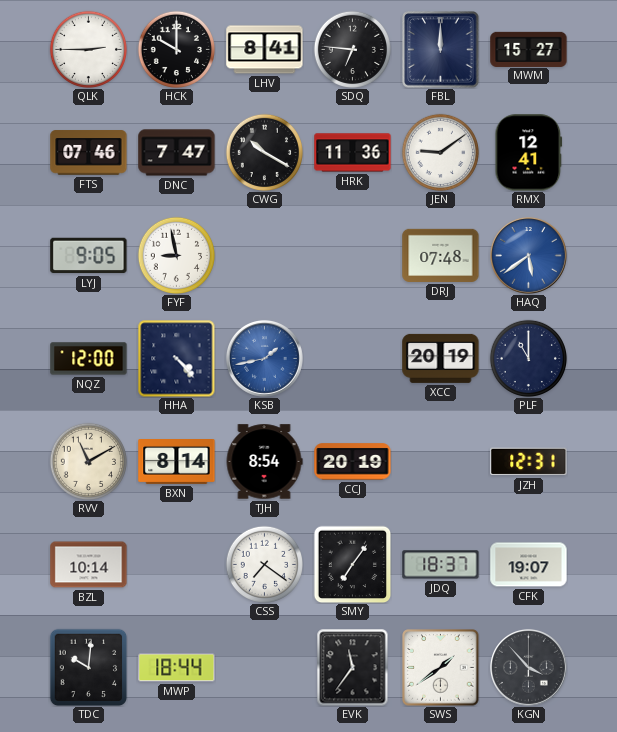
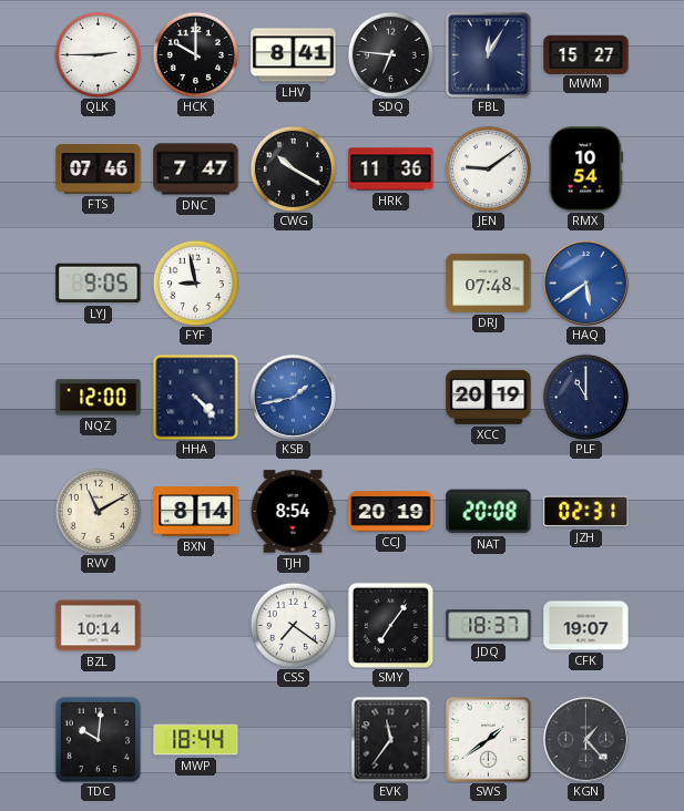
FBL: 12:00 -> 12:05 (489, 55)
RMX: 12:41 -> 10:54 (586, 170)
NAT: none -> 20:08 (489, 512)
JZH: 12:31 -> 02:31 (586, 512)
KGN: 3:53 -> 1:23 (585, 739)
